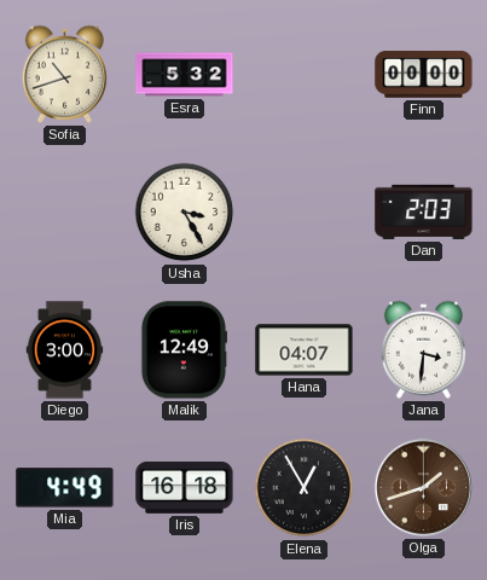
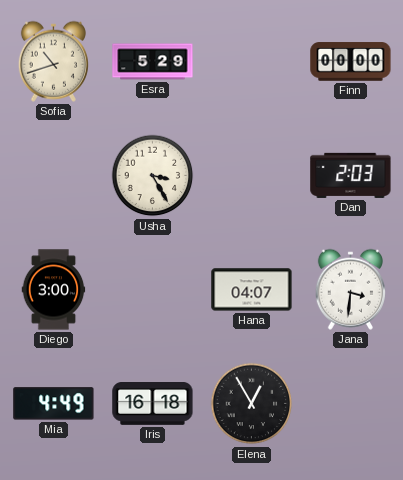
Esra: 5:32 -> 5:29 (153, 62)
Malik: 12:49 -> none (182, 350)
Olga: 1:42 -> none (423, 487)
